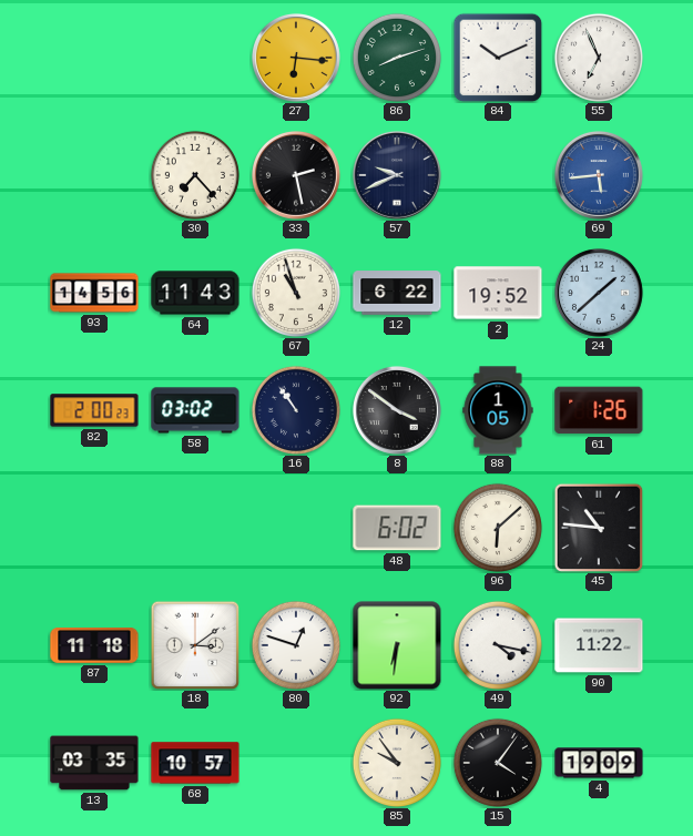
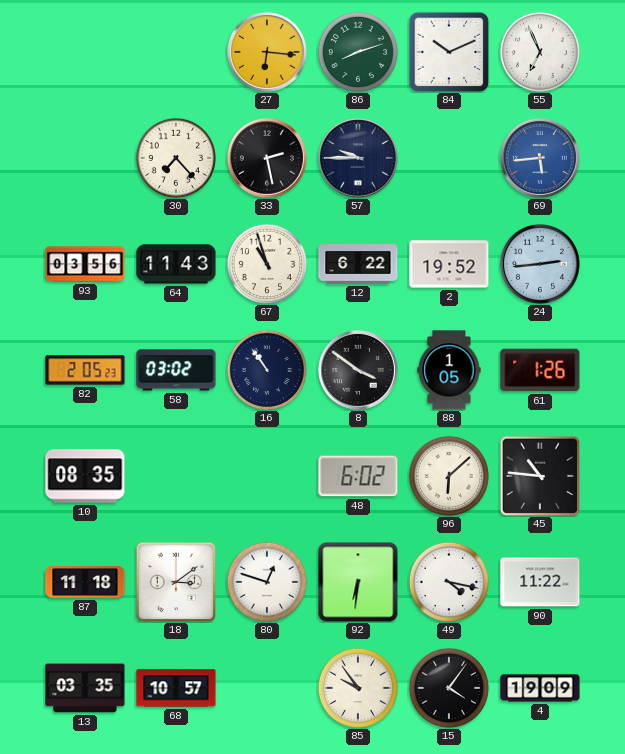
57: 9:41 -> 9:45 (358, 158)
93: 14:56 -> 03:56 (85, 264)
24: 1:38 -> 2:44 (540, 264)
82: 2:00 -> 2:05 (85, 370)
10: none -> 08:35 (85, 476)
